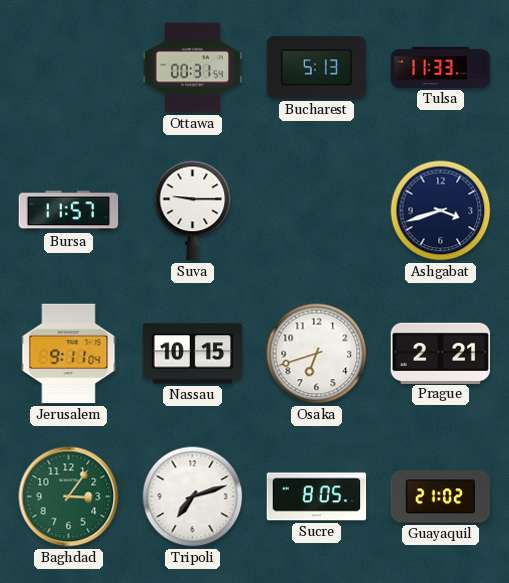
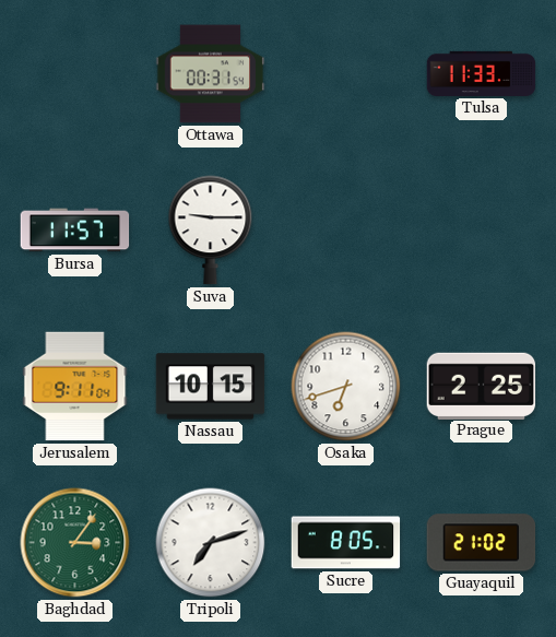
Bucharest: 5:13 -> none (317, 68)
Ashgabat: 3:42 -> none (441, 211)
Prague: 2:21 -> 2:25 (482, 386)
